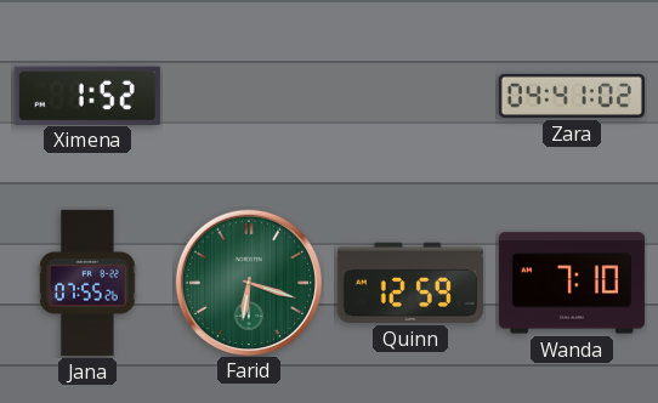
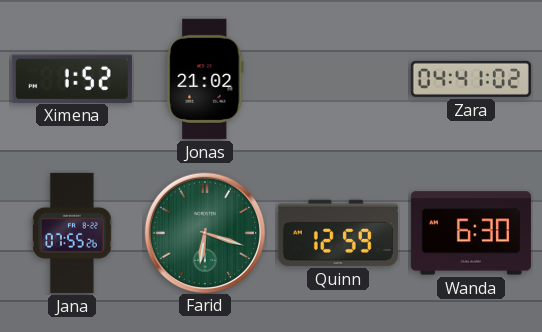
Jonas: none -> 21:02 (205, 79)
Wanda: 7:10 -> 6:30 (471, 233)
